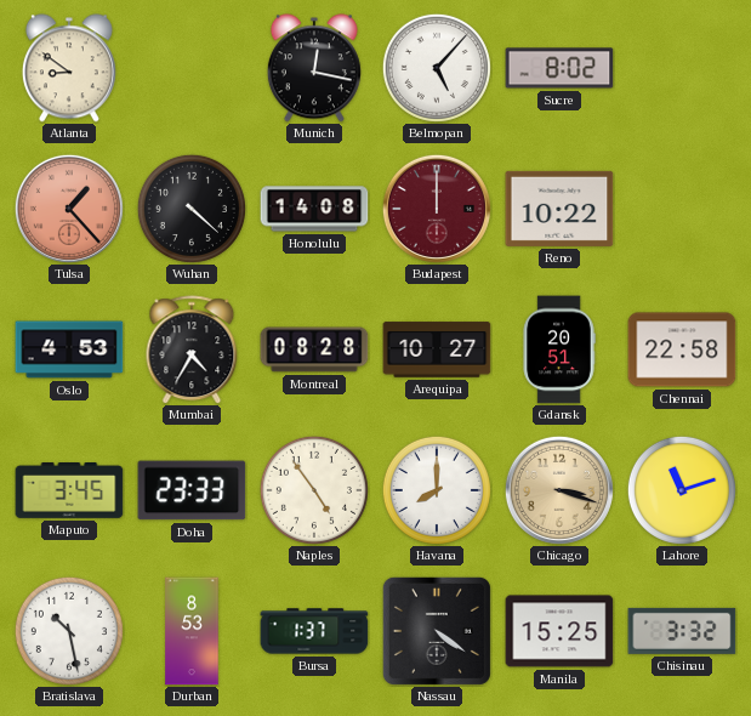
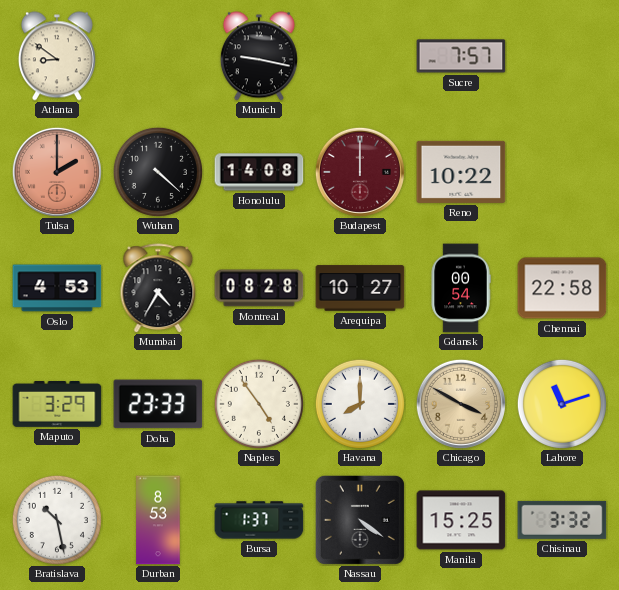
Munich: 12:17 -> 9:17 (259, 56)
Belmopan: 5:07 -> none (437, 68)
Sucre: 8:02 -> 7:57 (461, 56)
Tulsa: 1:23 -> 2:00 (57, 172)
Gdansk: 20:51 -> 00:54 (461, 288)
Maputo: 3:45 -> 3:29 (57, 405)
Chicago: 3:18 -> 3:50 (461, 404)
